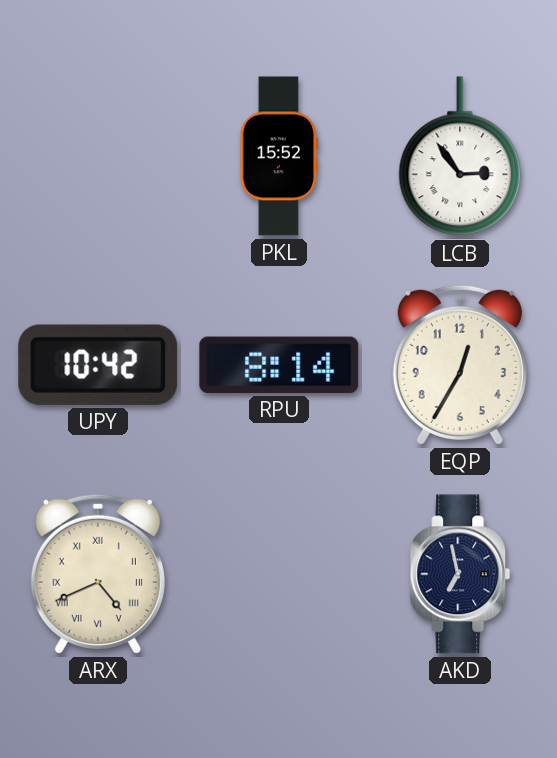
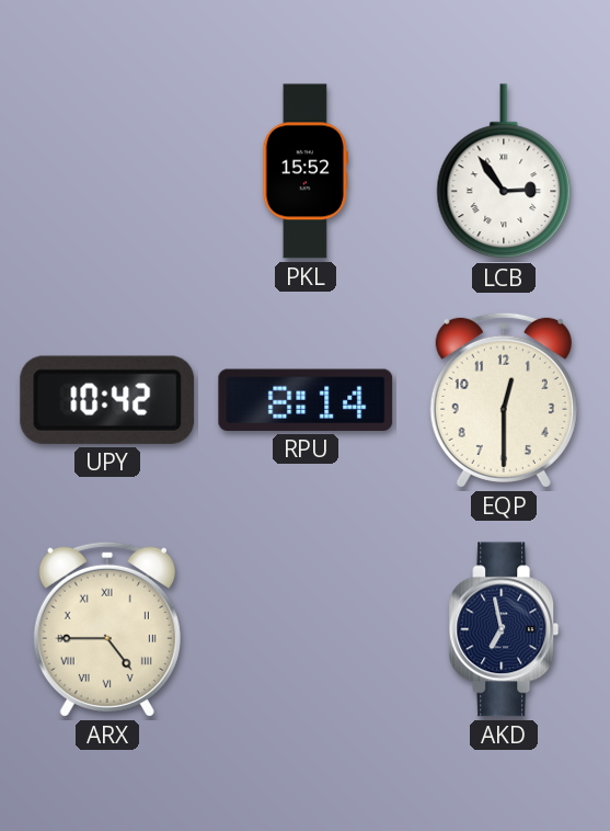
EQP: 12:35 -> 12:30 (504, 400)
ARX: 4:41 -> 4:45 (107, 629)
